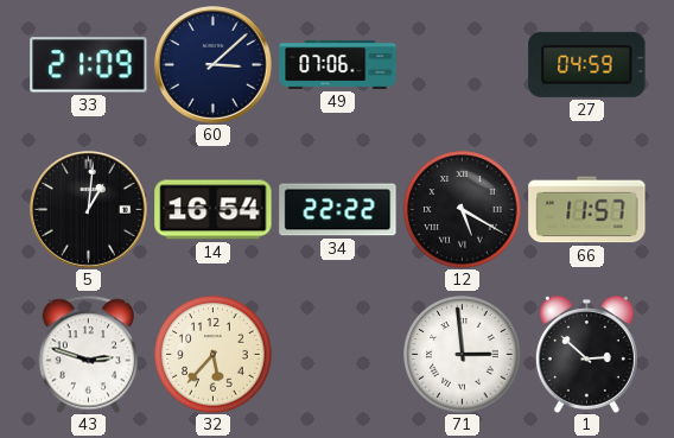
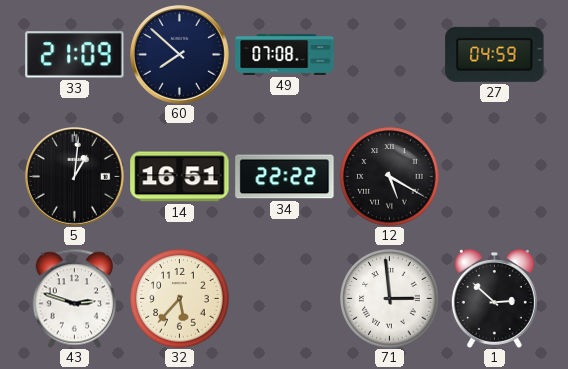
60: 3:08 -> 7:52 (180, 55)
49: 07:06 -> 07:08 (285, 55)
14: 16:54 -> 16:51 (180, 177)
66: 11:57 -> none (587, 210)
